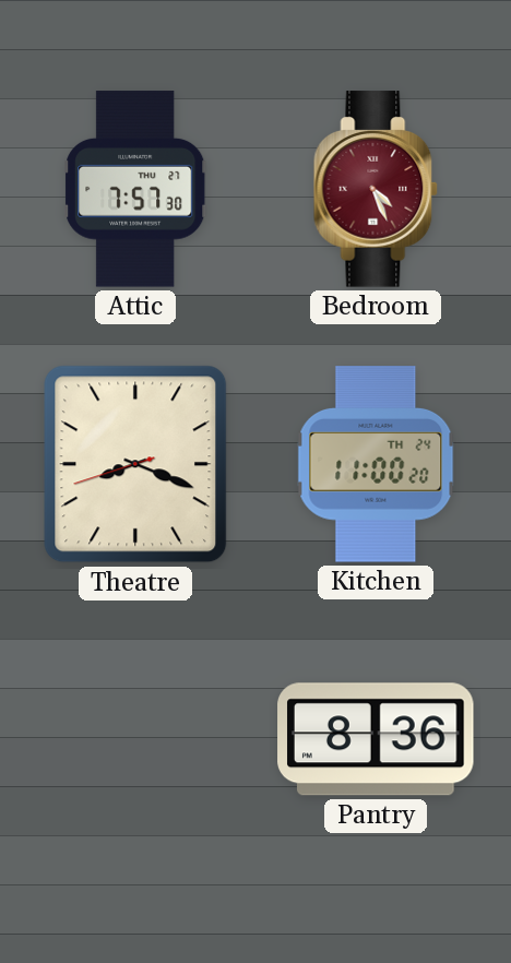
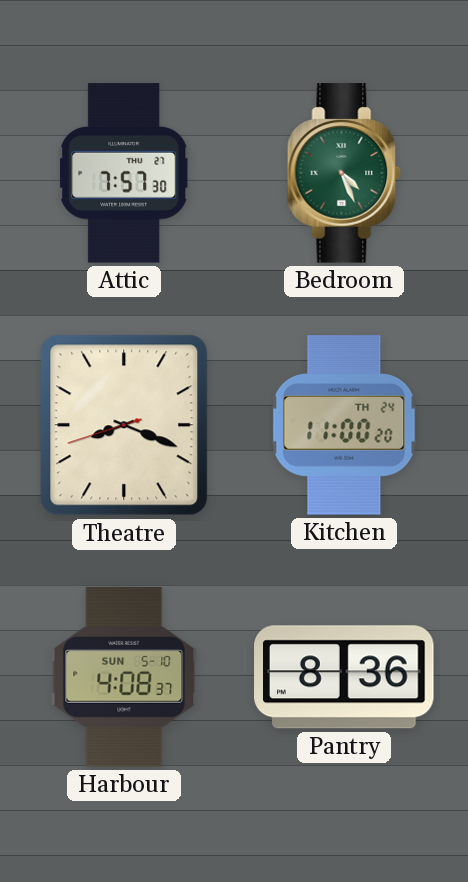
Bedroom dial: burgundy -> green (344, 173)
Harbour: none -> 4:08 (124, 677)
